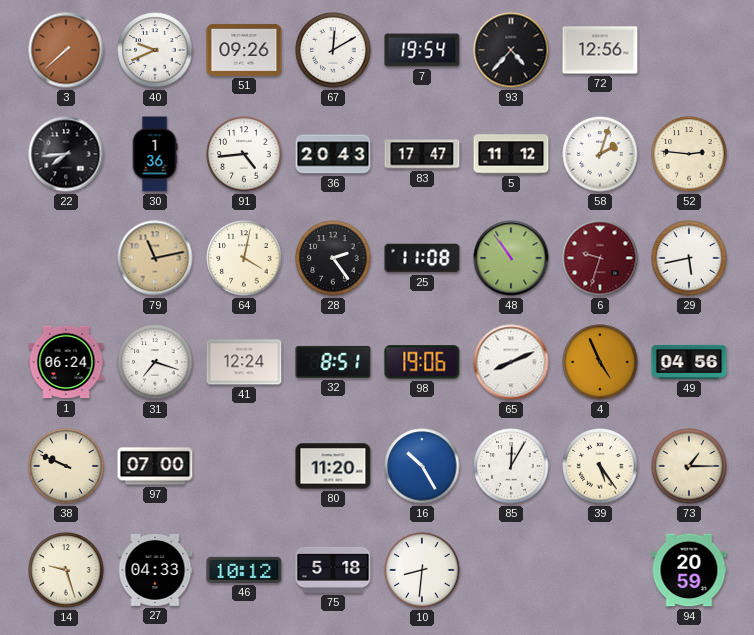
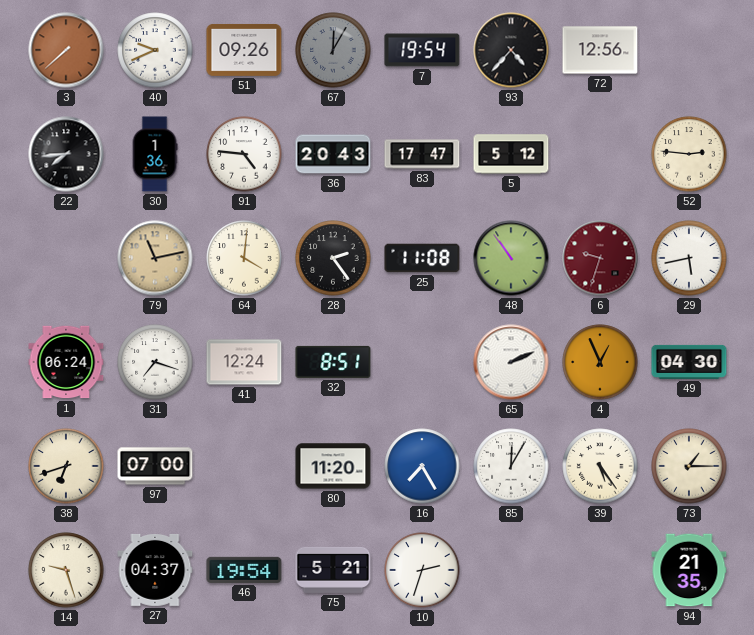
67: 12:10 -> 12:05 (333, 50)
67 dial: white -> grey (333, 50)
91: 4:44 -> 4:46 (244, 154)
5: 11:12 -> 5:12 (511, 154)
58: 2:03 -> none (600, 154)
64: 4:02 -> 4:01 (244, 258)
98: 19:06 -> none (422, 362)
65: 8:11 -> 2:11 (511, 362)
4: 4:56 -> 12:56 (600, 362)
49: 04:56 -> 04:30 (689, 362)
38: 9:49 -> 6:42 (66, 466)
16: 10:25 -> 7:25 (422, 466)
27: 04:33 -> 04:37 (155, 570)
46: 10:12 -> 19:54 (244, 570)
75: 5:18 -> 5:21 (333, 570)
10: 8:31 -> 2:33 (422, 570)
94: 20:59 -> 21:35 (689, 570)
